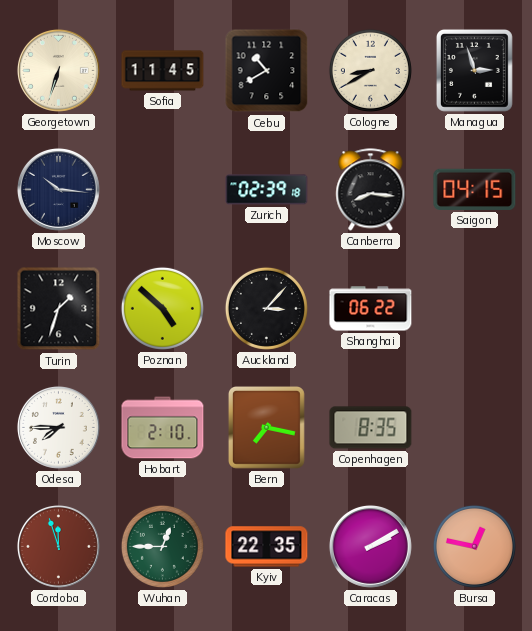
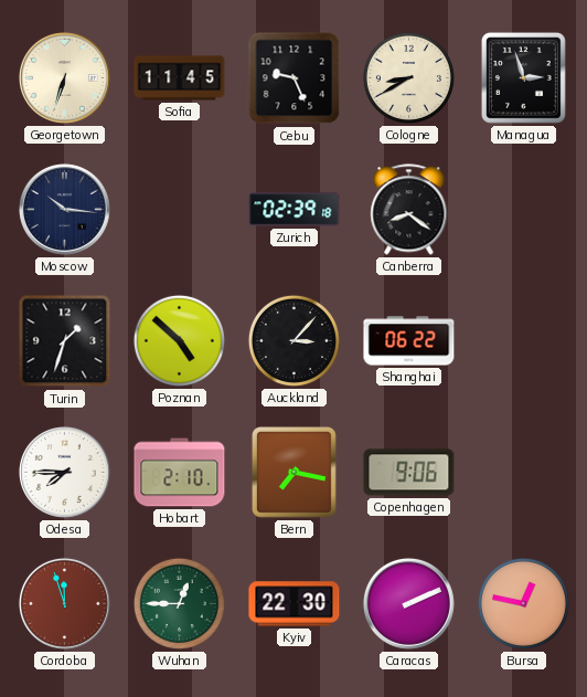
Cebu: 10:40 -> 9:26 (295, 78)
Canberra: 8:16 -> 8:21 (409, 210)
Saigon: 04:15 -> none (475, 189)
Copenhagen: 8:35 -> 9:06 (409, 473)
Kyiv: 22:35 -> 22:30 (295, 604)
Caracas: 2:10 -> 2:11 (408, 603)
